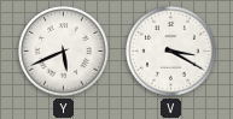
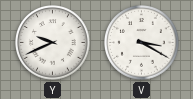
Y: 5:41 -> 9:41 (53, 43)
